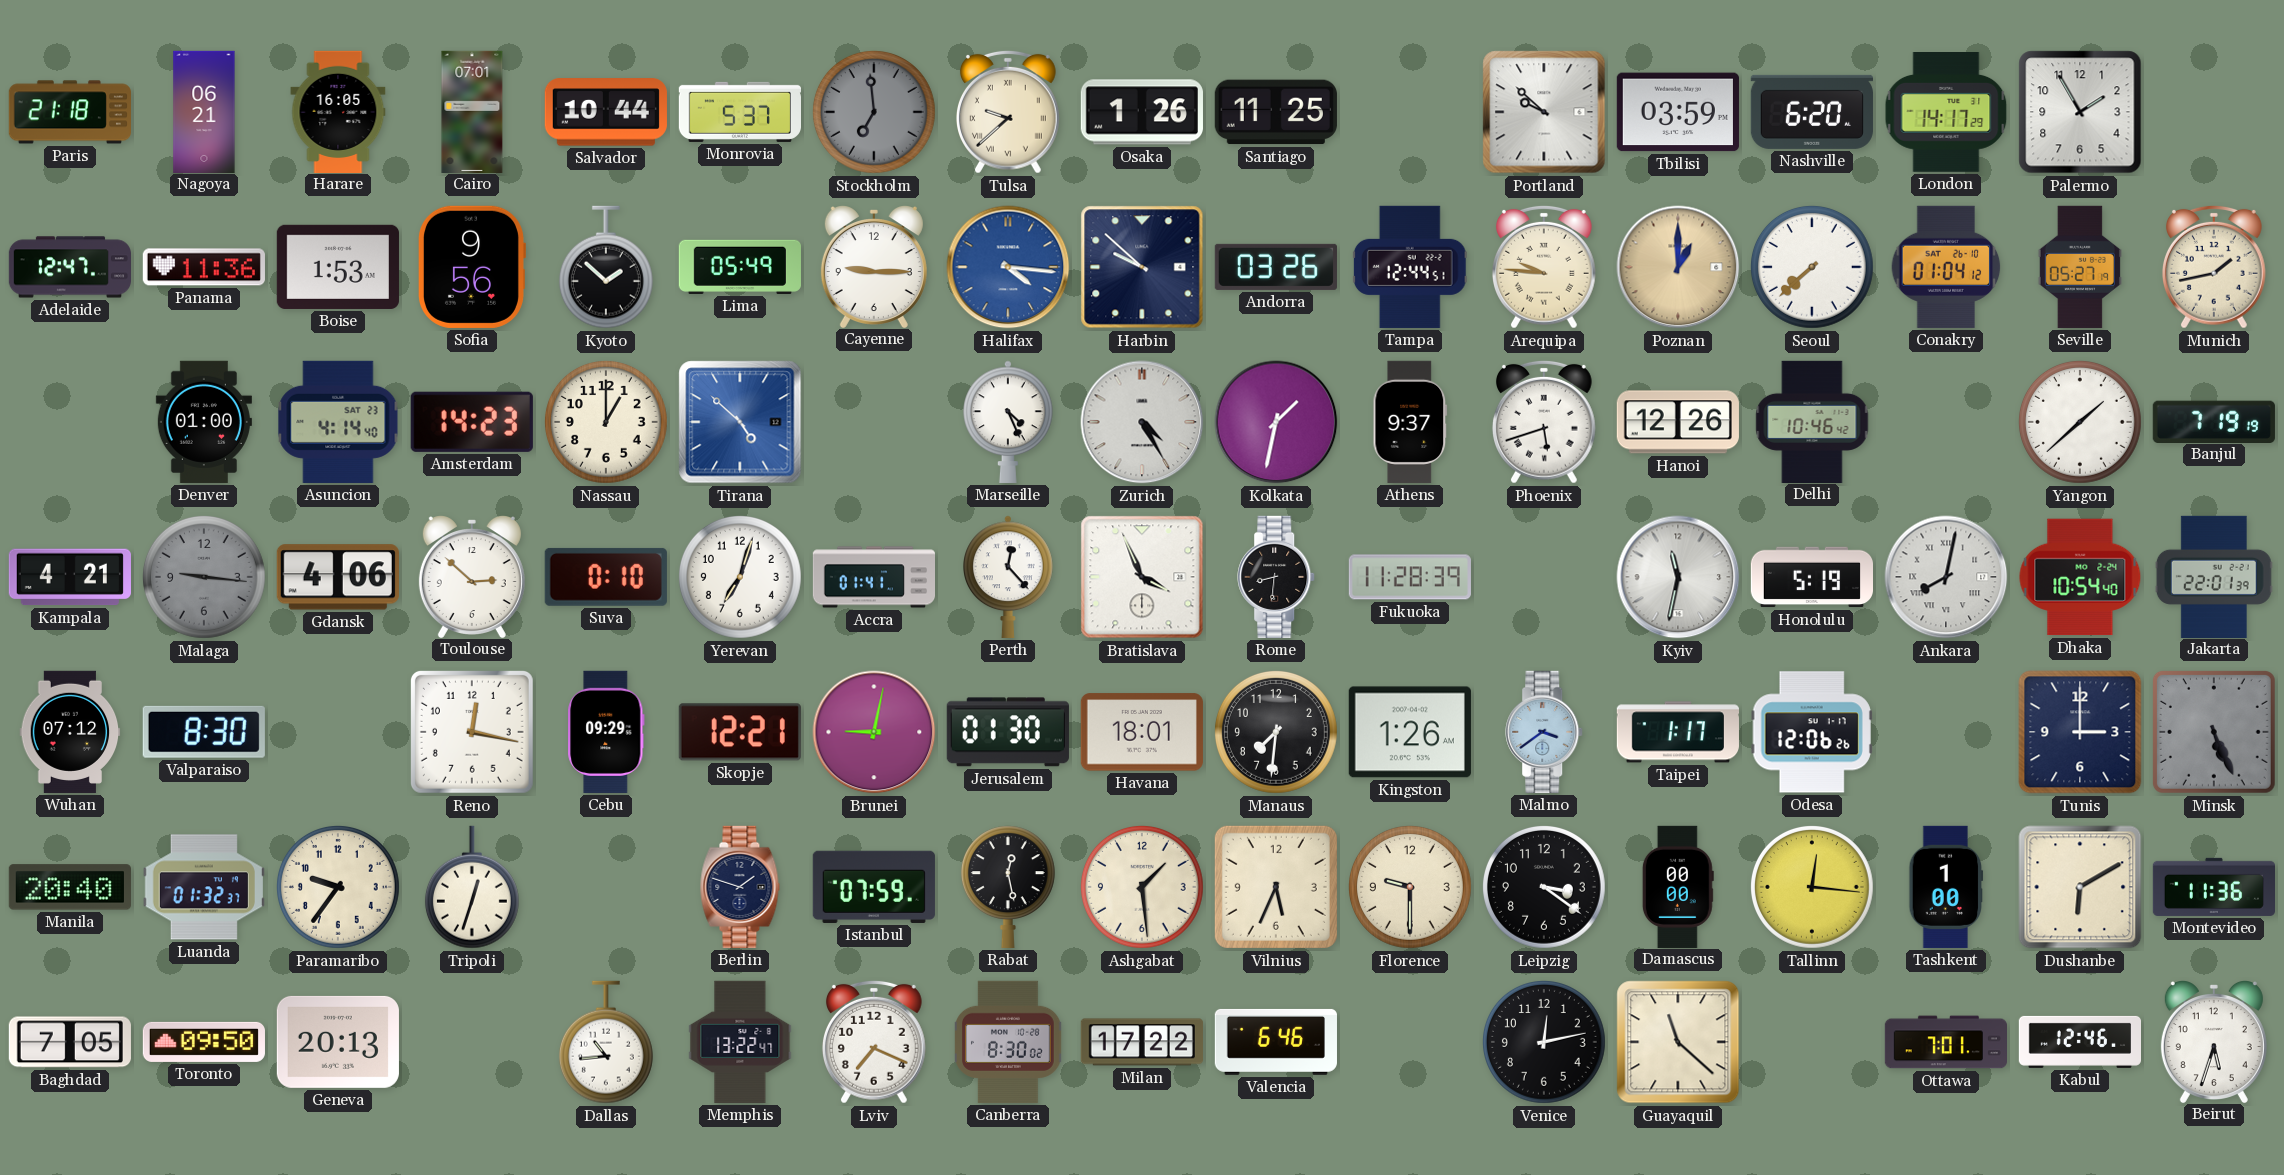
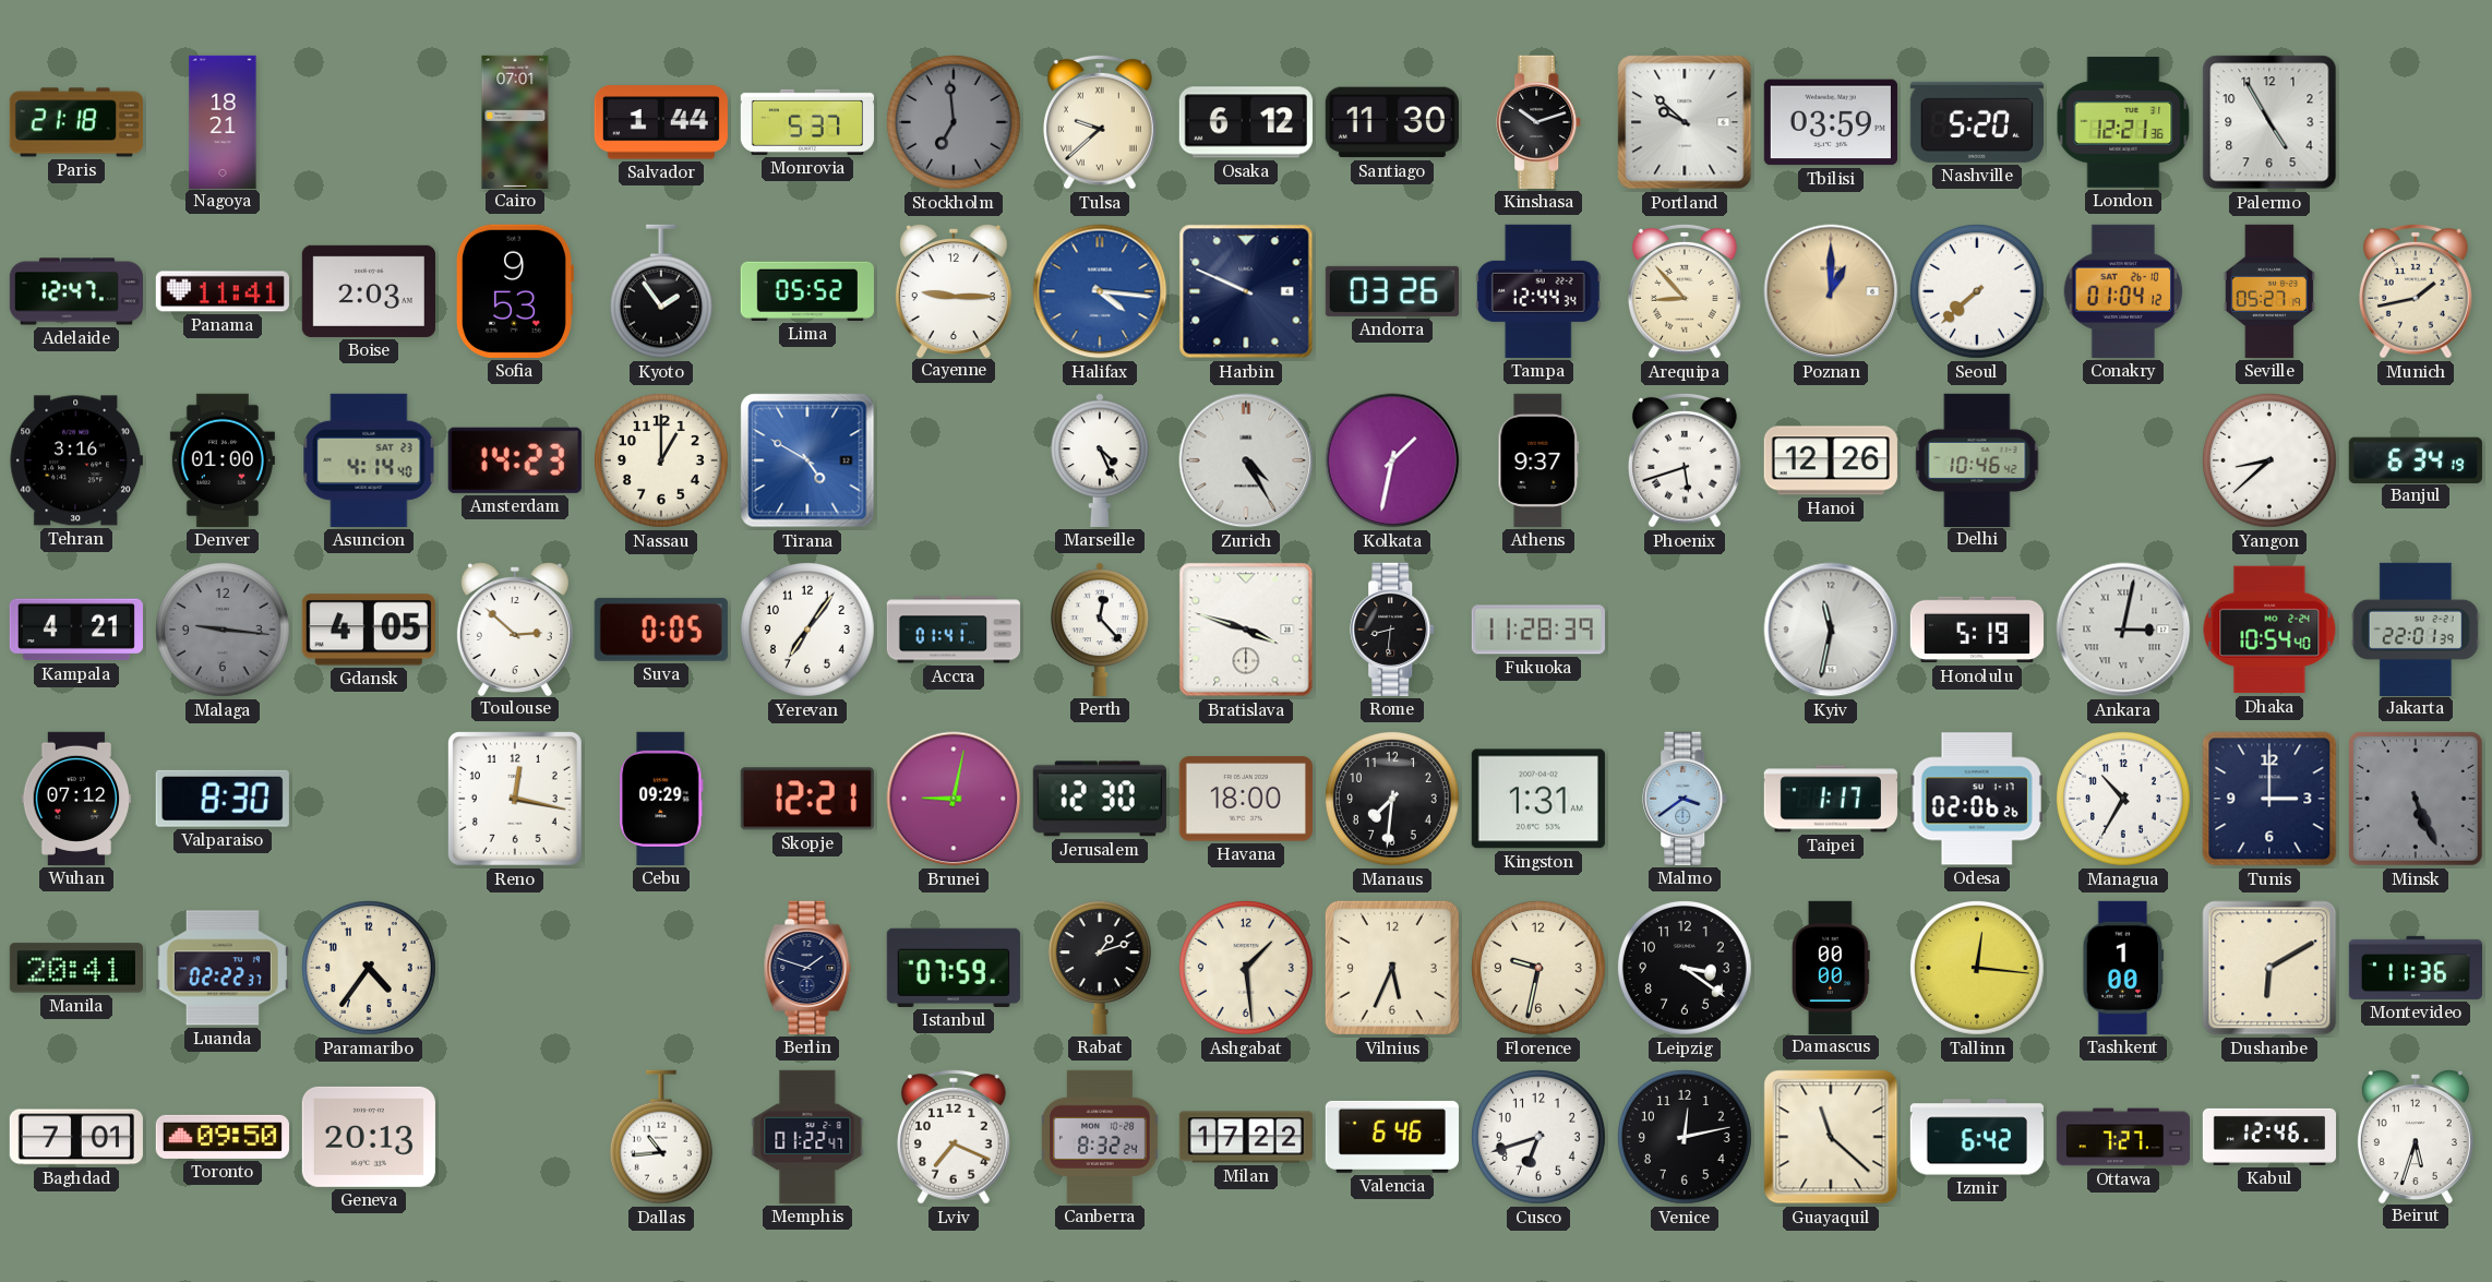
Nagoya: 06:21 -> 18:21 (223, 121)
Harare: 16:05 -> none (338, 111)
Salvador: 10:44 -> 1:44 (661, 122)
Osaka: 1:26 -> 6:12 (1246, 122)
Santiago: 11:25 -> 11:30 (1392, 122)
Kinshasa: none -> 10:12 (1539, 122)
Nashville: 6:20 -> 5:20 (1977, 122)
London: 14:17 -> 12:21 (2123, 123)
Palermo: 1:55 -> 4:55 (2269, 122)
Panama: 11:36 -> 11:41 (223, 291)
Boise: 1:53 -> 2:03 (369, 291)
Sofia: 9:56 -> 9:53 (514, 291)
Kyoto: 1:52 -> 1:54 (661, 291)
Lima: 05:49 -> 05:52 (807, 291)
Harbin: 9:52 -> 9:49 (1246, 291)
Tampa: 12:44:51 -> 12:44:34 (1538, 291)
Arequipa: 9:46 -> 8:53 (1685, 291)
Tehran: none -> 3:16 (76, 460)
Tirana: 4:52 -> 4:50 (807, 460)
Yangon: 1:38 -> 8:38 (2269, 460)
Banjul: 7:19 -> 6:34 (2416, 459)
Gdansk: 4:06 -> 4:05 (369, 630)
Suva: 0:10 -> 0:05 (661, 630)
Yerevan: 7:03 -> 7:06 (807, 630)
Bratislava: 3:56 -> 3:48 (1246, 630)
Ankara: 8:02 -> 3:02 (2123, 630)
Jerusalem: 01:30 -> 12:30 (1100, 799)
Havana: 18:01 -> 18:00 (1246, 799)
Kingston: 1:26 -> 1:31 (1538, 799)
Odesa: 12:06 -> 02:06 (1977, 799)
Managua: none -> 10:35 (2123, 799)
Manila: 20:40 -> 20:41 (76, 968)
Luanda: 01:32 -> 02:22 (223, 968)
Paramaribo: 9:36 -> 4:36 (369, 968)
Tripoli: 12:33 -> none (472, 887)
Rabat: 12:28 -> 1:12 (1100, 968)
Florence: 9:30 -> 9:32 (1538, 968)
Baghdad: 7:05 -> 7:01 (76, 1137)
Memphis: 13:22 -> 01:22 (807, 1137)
Canberra: 8:30 -> 8:32 (1100, 1137)
Cusco: none -> 6:42 (1538, 1137)
Izmir: none -> 6:42 (1977, 1137)
Ottawa: 7:01 -> 7:27 (2122, 1137)
